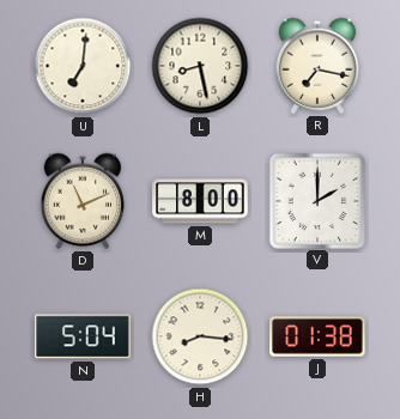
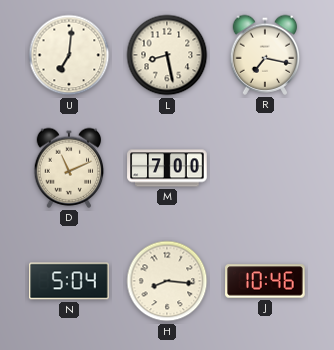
M: 8:00 -> 7:00 (167, 168)
V: 2:00 -> none (316, 200)
J: 01:38 -> 10:46 (265, 281)
